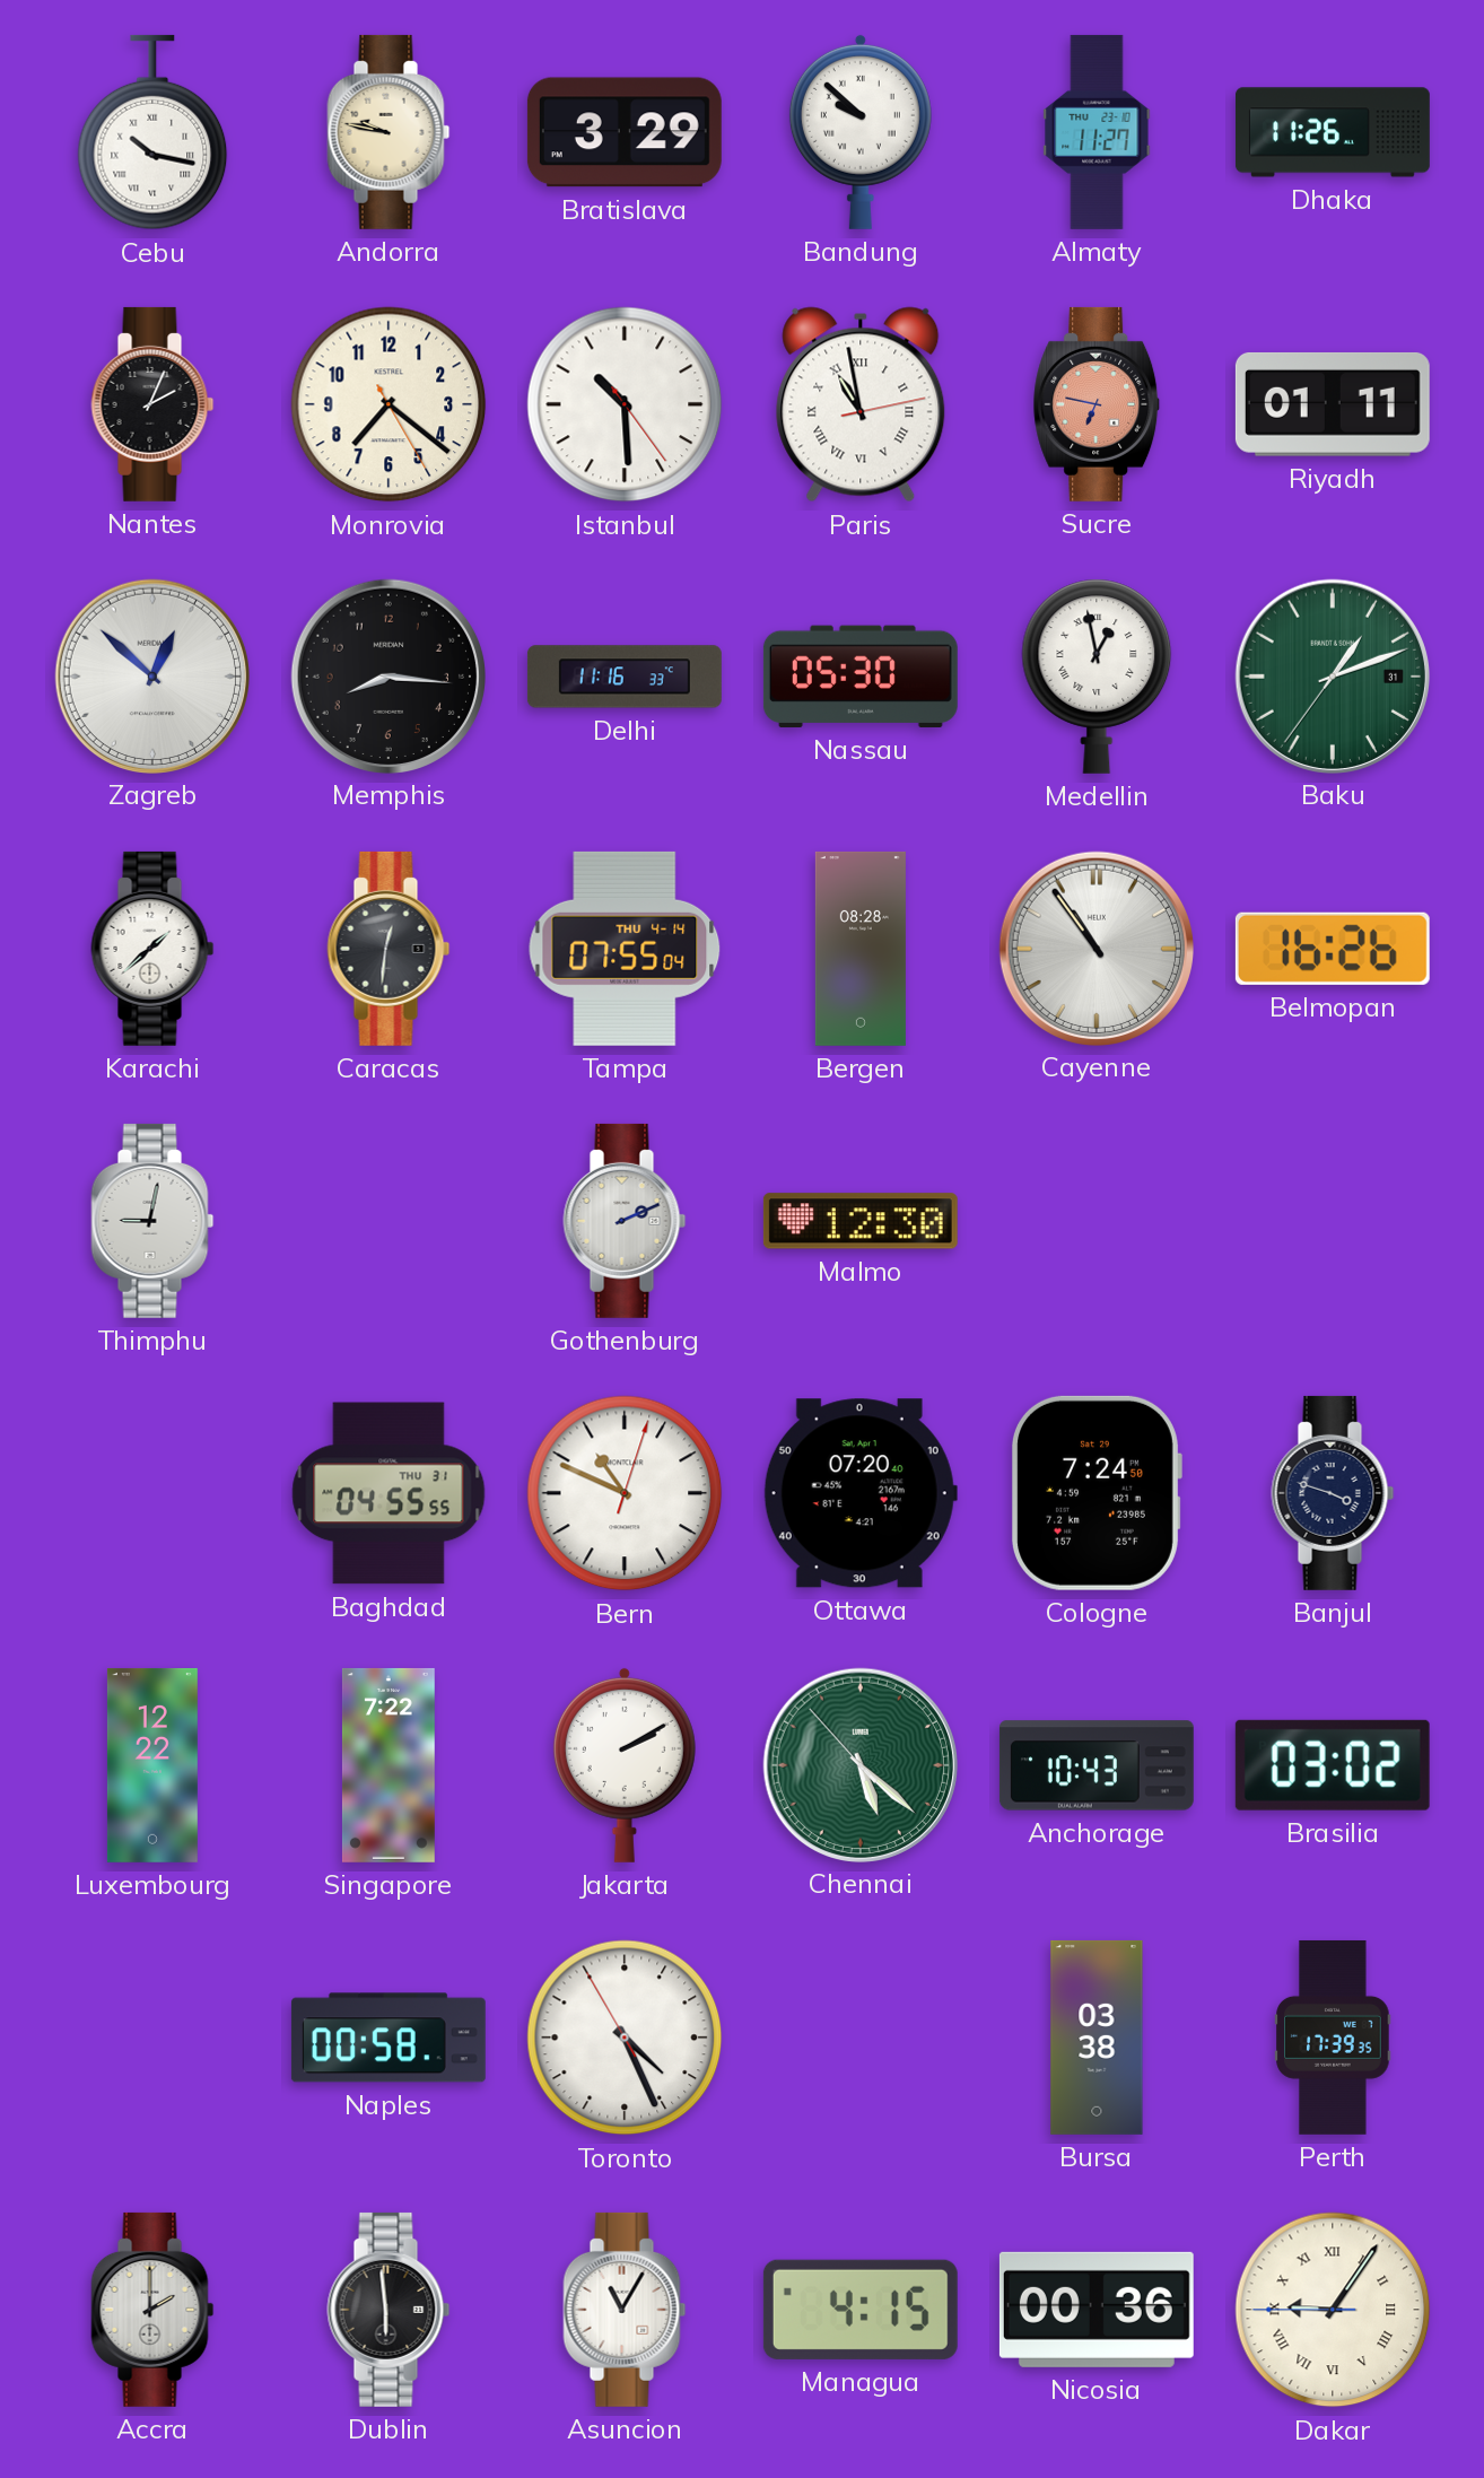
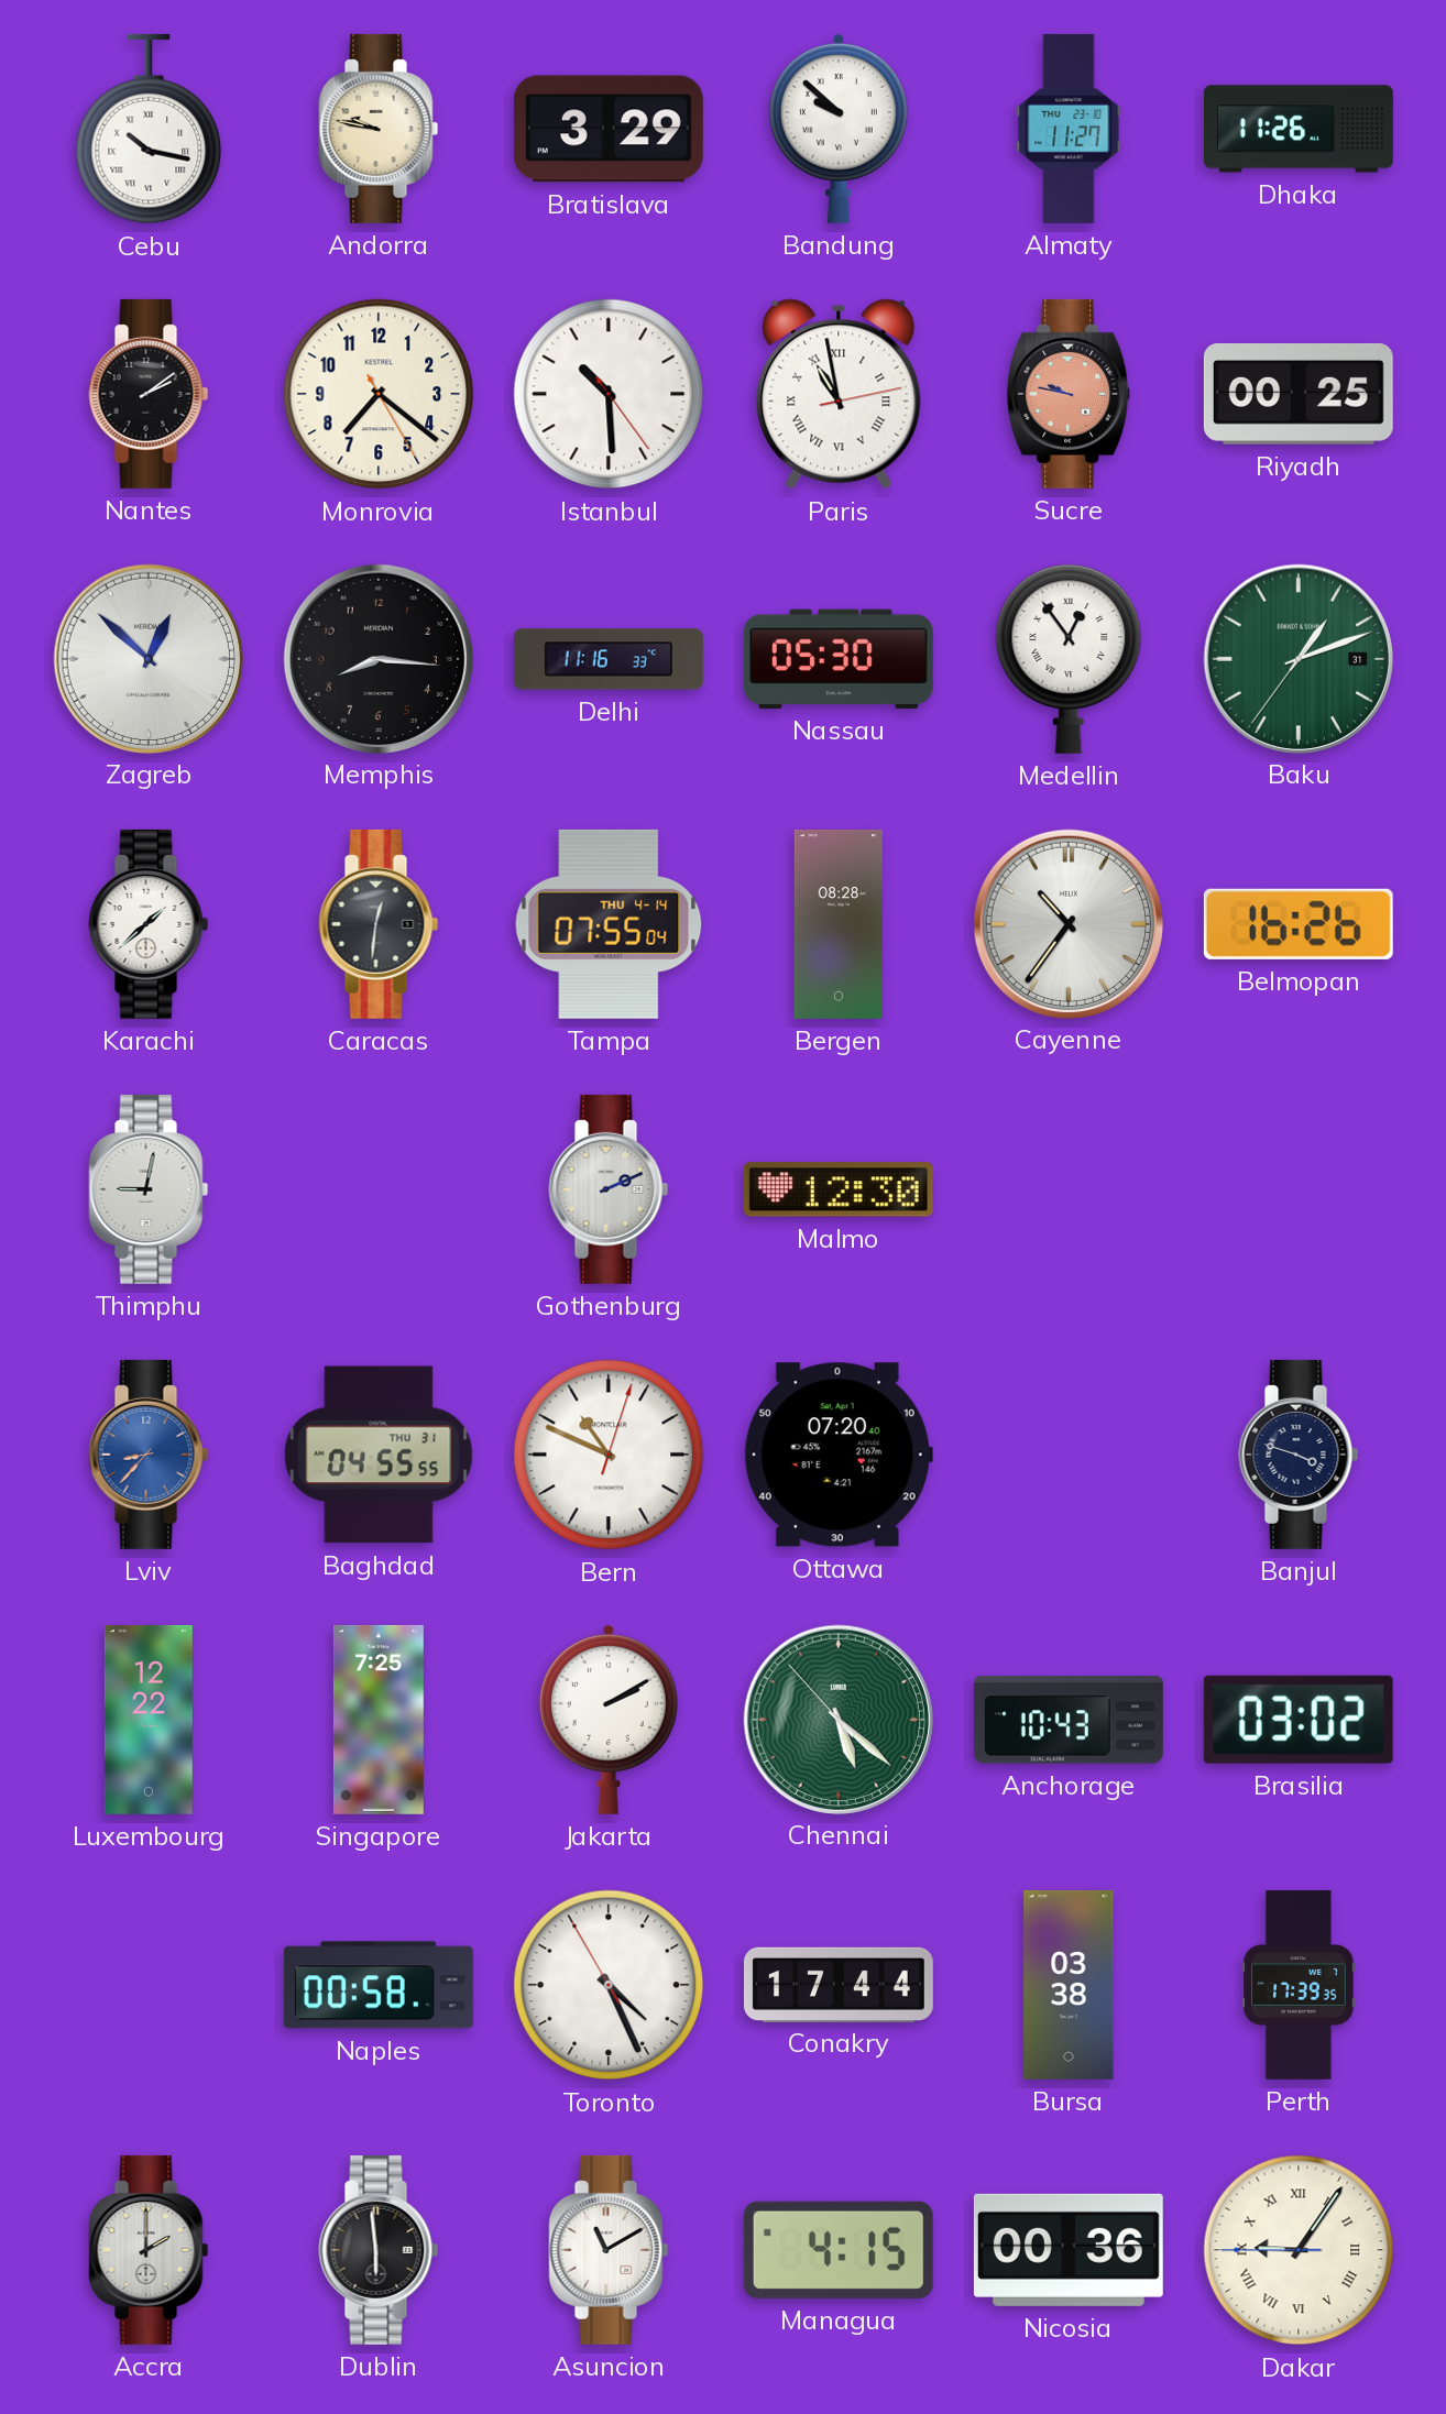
Nantes: 2:04 -> 2:09 (149, 394)
Sucre: 6:47 -> 9:47 (1069, 394)
Riyadh: 01:11 -> 00:25 (1299, 394)
Medellin: 12:58 -> 12:54 (1069, 659)
Cayenne: 10:54 -> 10:36 (1067, 923)
Lviv: none -> 8:37 (149, 1455)
Cologne: 7:24 -> none (1097, 1493)
Singapore: 7:22 -> 7:25 (379, 1720)
Conakry: none -> 17:44 (839, 1984)
Asuncion: 11:05 -> 11:10 (609, 2250)
